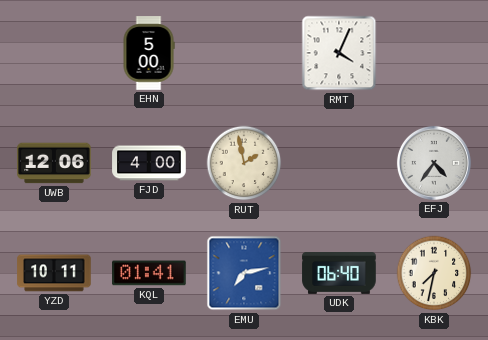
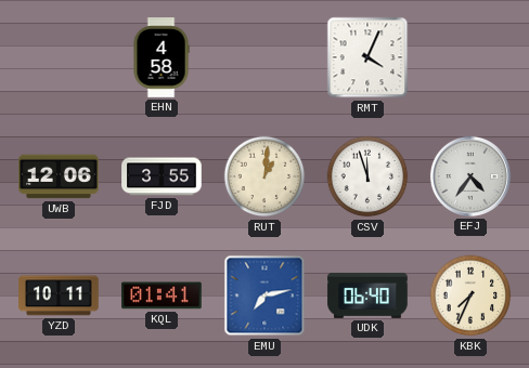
EHN: 5:00 -> 4:58 (162, 57)
FJD: 4:00 -> 3:55 (162, 176)
RUT: 1:58 -> 1:01 (264, 176)
CSV: none -> 11:57 (367, 176)
KBK: 7:32 -> 7:34 (470, 295)
